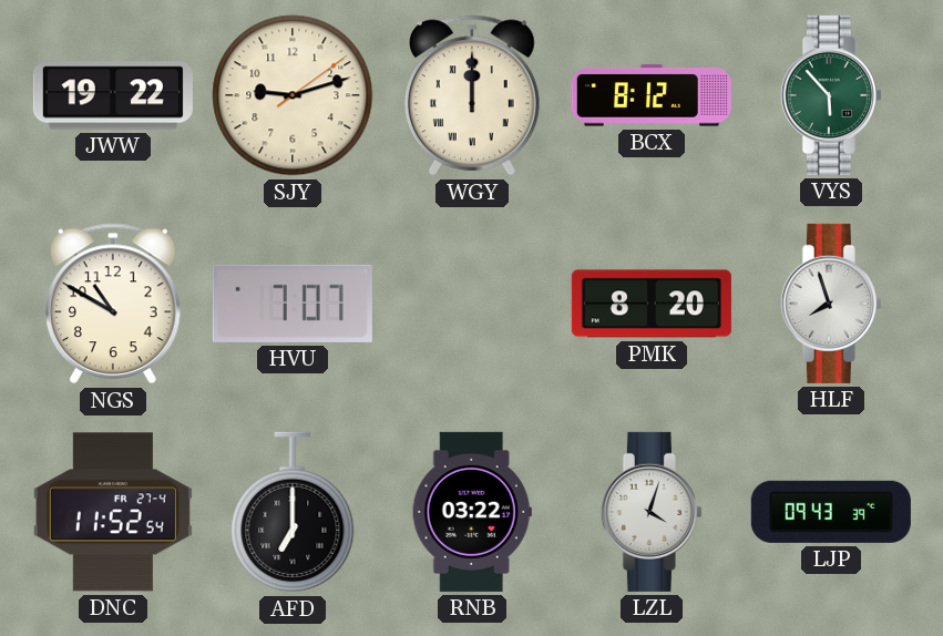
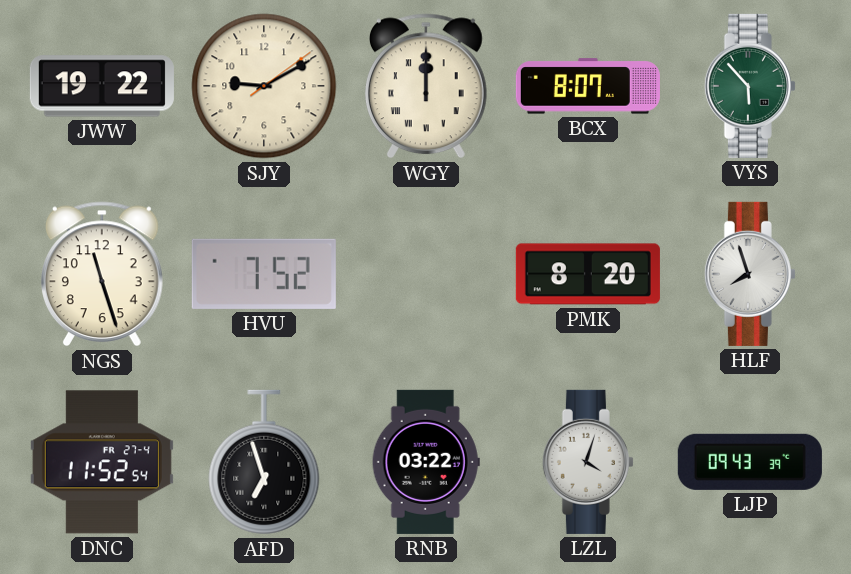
SJY: 9:12 -> 9:10 (264, 86)
BCX: 8:12 -> 8:07 (588, 86)
NGS: 10:50 -> 11:27 (102, 274)
HVU: 7:07 -> 7:52 (264, 274)
AFD: 7:00 -> 6:57 (264, 462)
